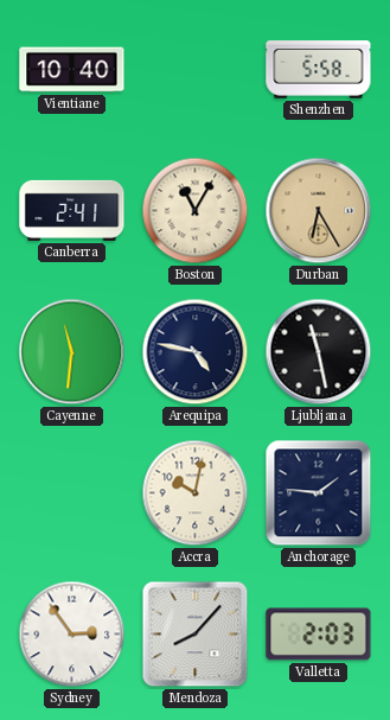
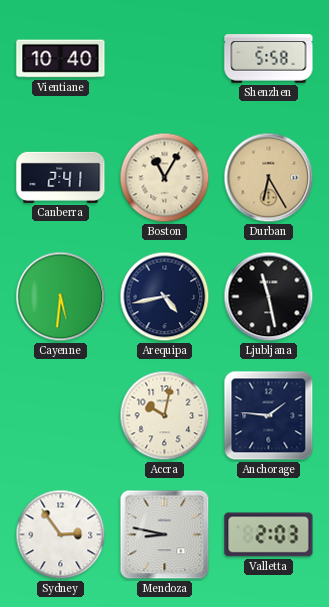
Cayenne: 11:31 -> 5:31 (61, 297)
Arequipa: 4:47 -> 4:43 (165, 297)
Mendoza: 8:07 -> 8:47 (165, 535)
